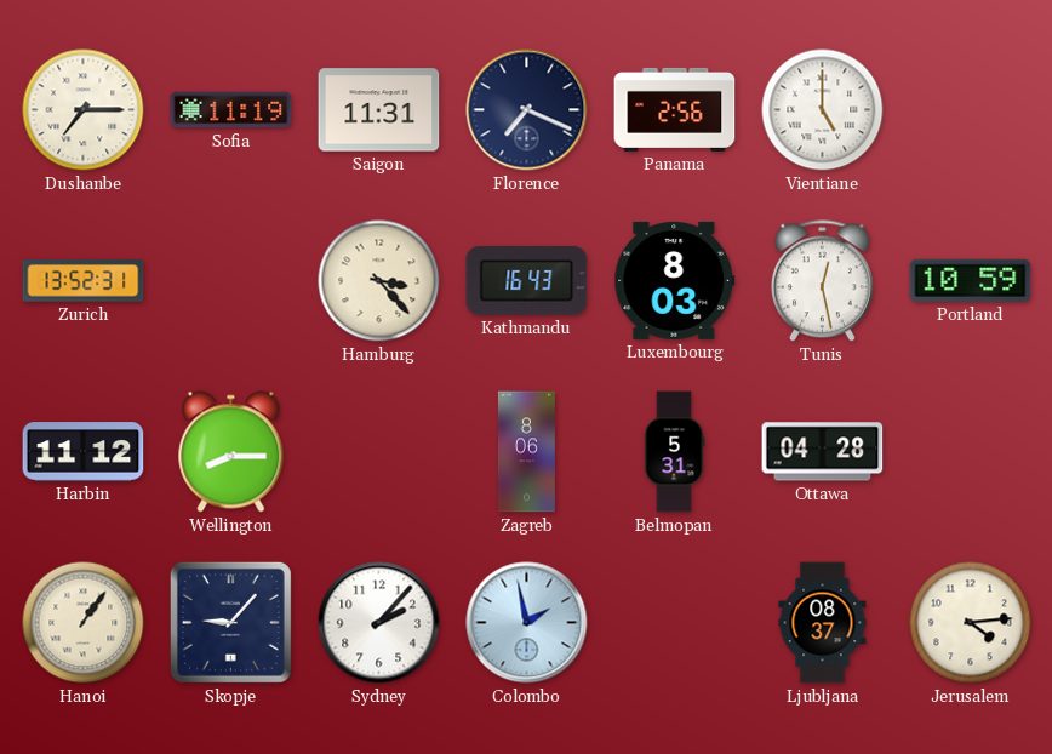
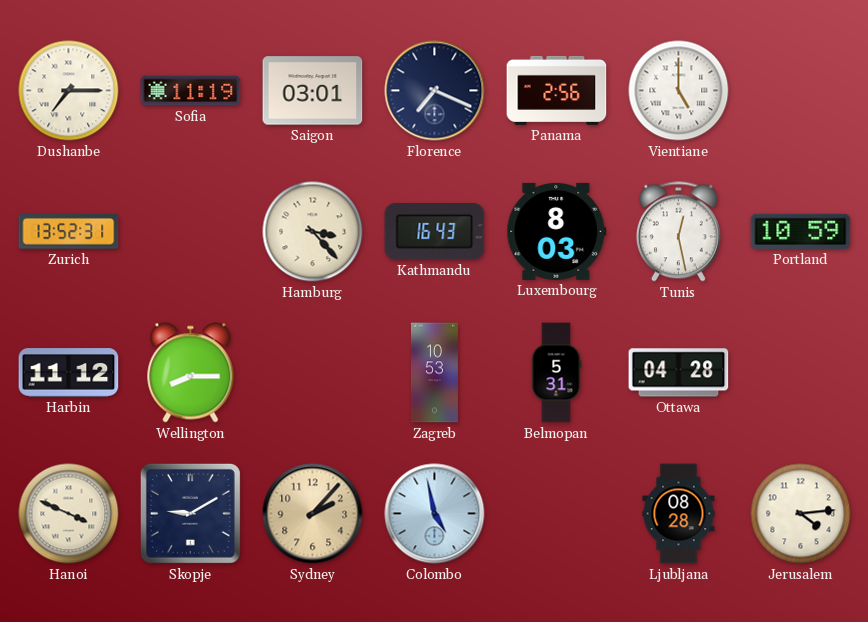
Saigon: 11:31 -> 03:01 (313, 91)
Zagreb: 8:06 -> 10:53 (434, 373)
Hanoi: 1:06 -> 3:49 (69, 514)
Skopje: 9:07 -> 9:10 (190, 513)
Sydney dial: white -> champagne (313, 514)
Colombo: 1:58 -> 4:58 (435, 514)
Ljubljana: 08:37 -> 08:28 (679, 514)
